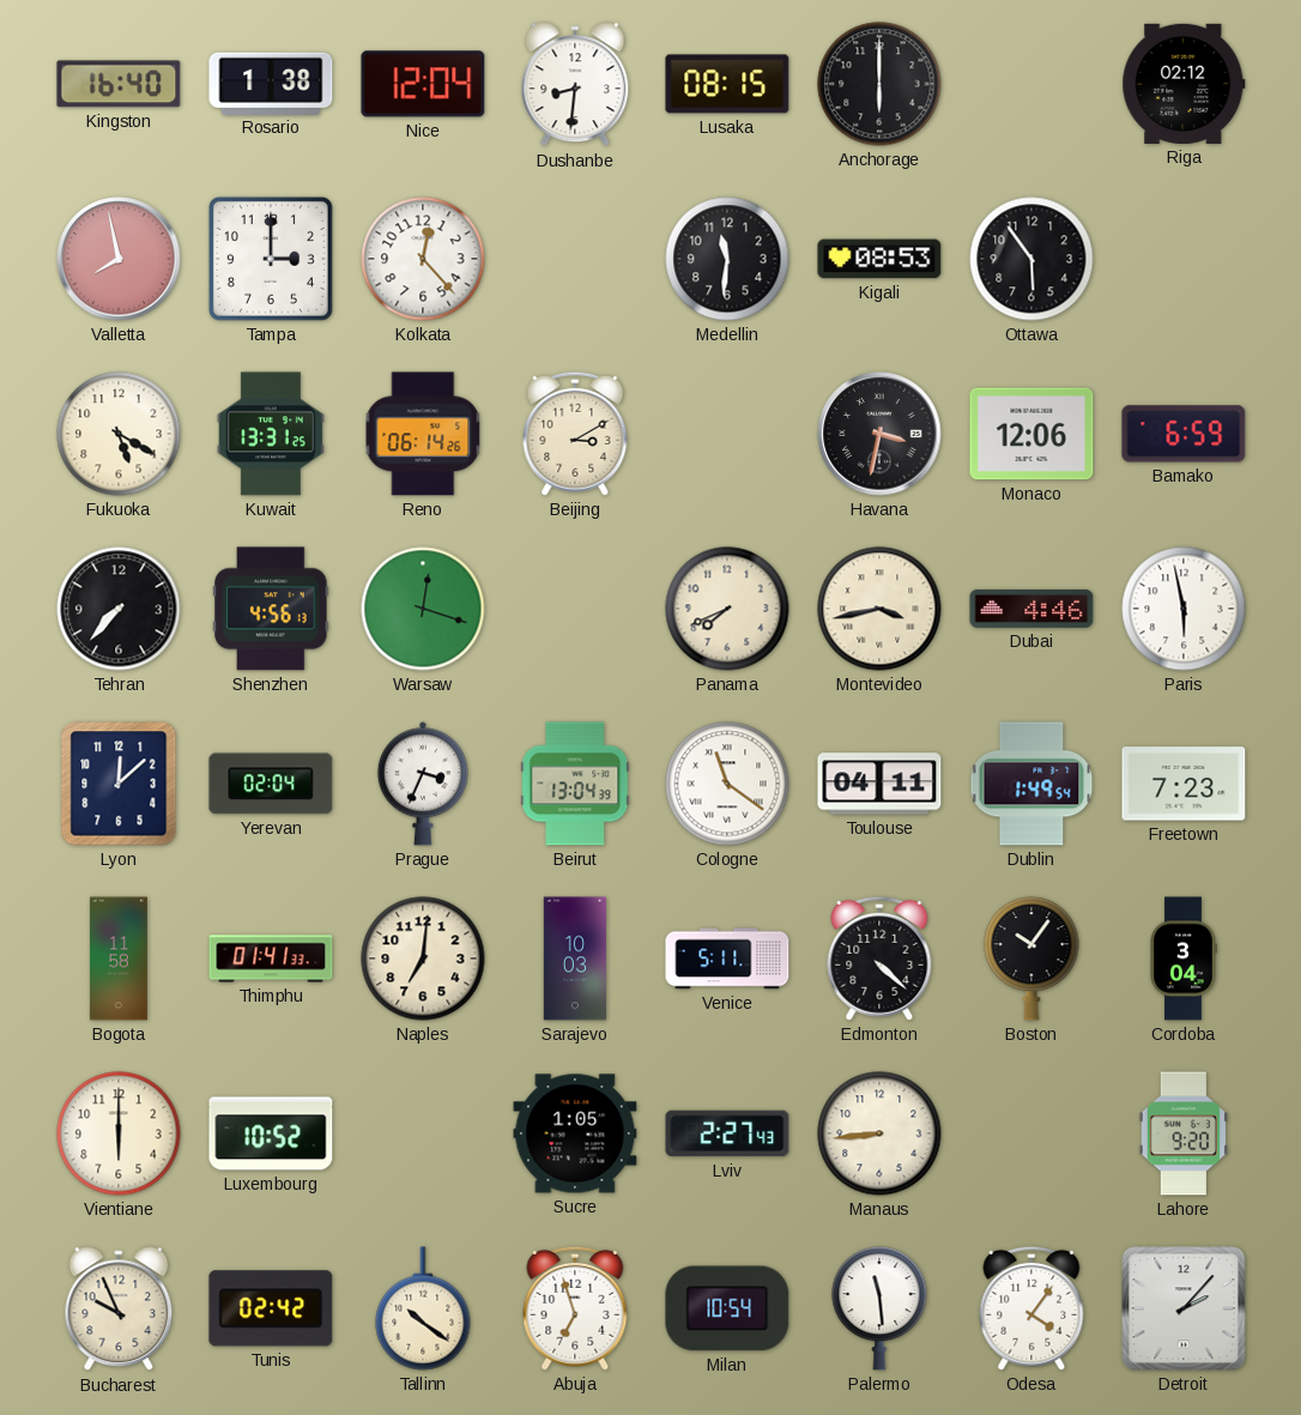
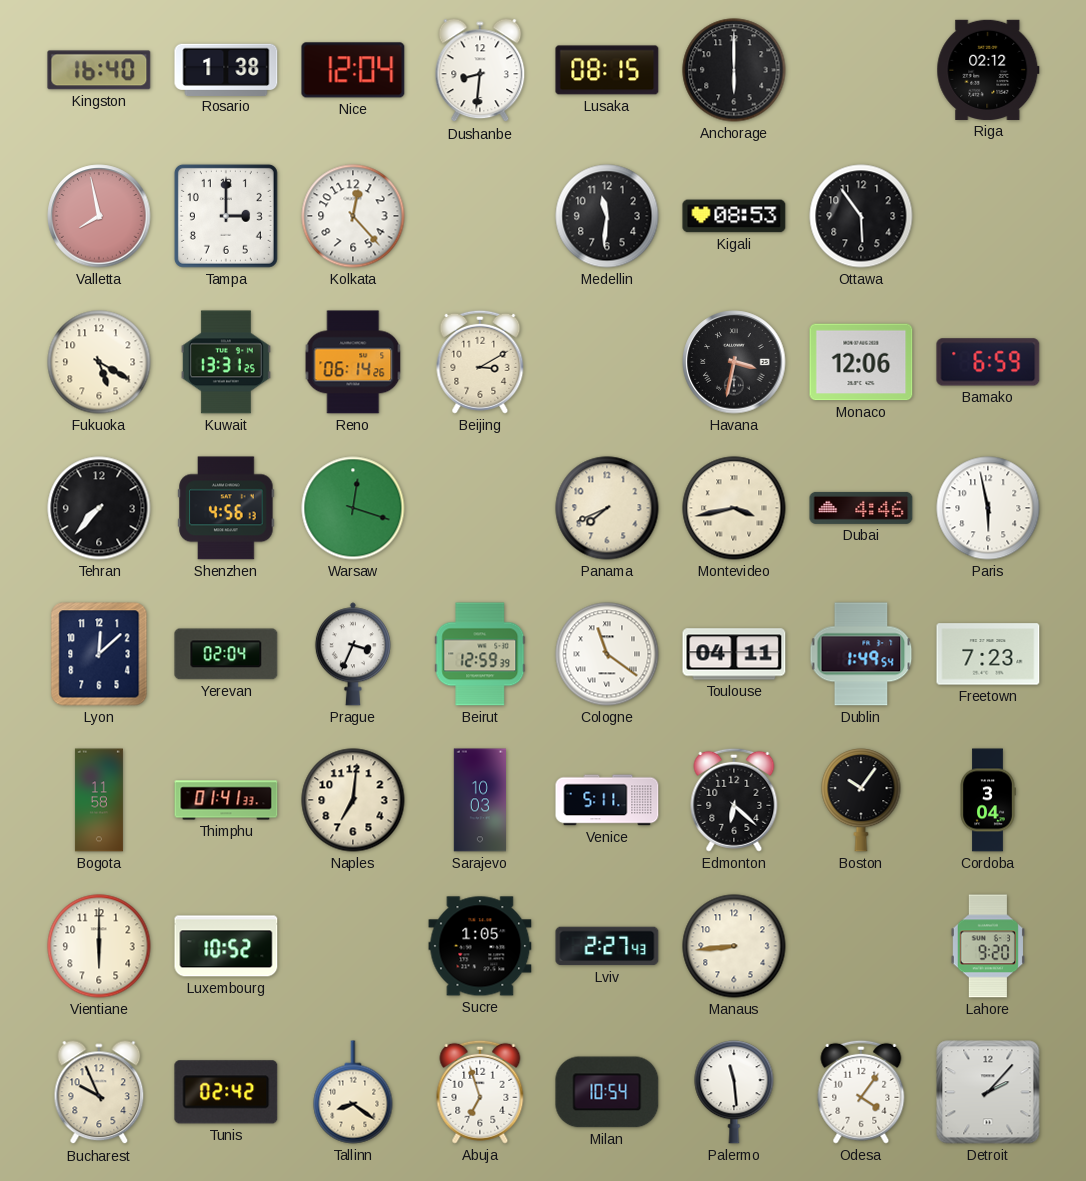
Beirut: 13:04 -> 12:59 (480, 654)
Edmonton: 4:22 -> 6:22 (734, 800)
Tallinn: 10:21 -> 8:21 (353, 1092)
